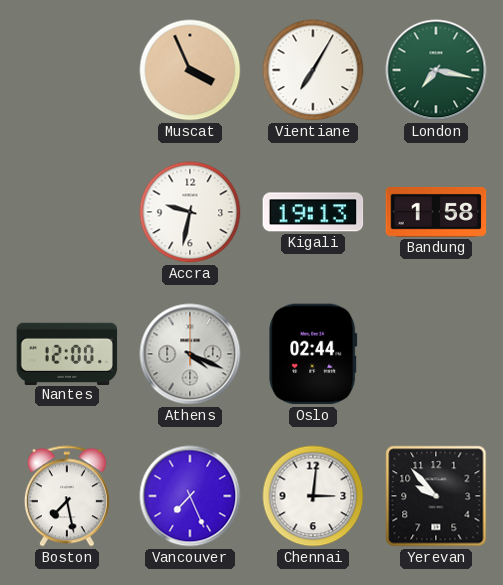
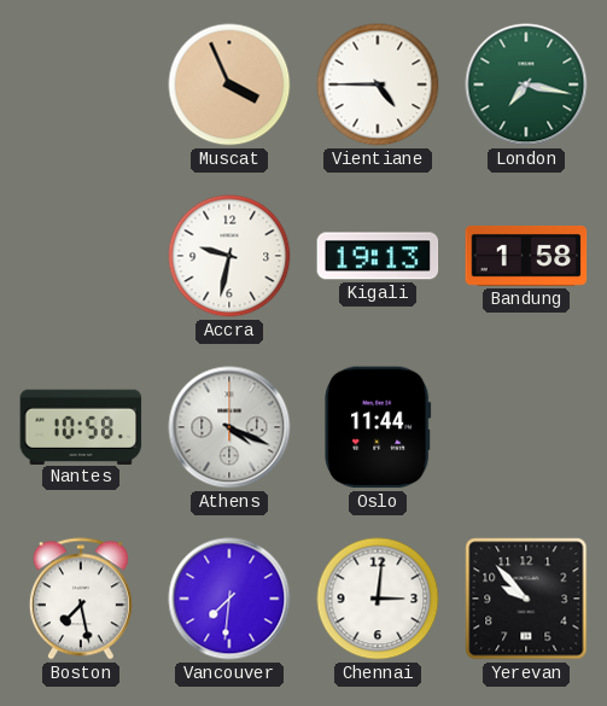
Vientiane: 7:05 -> 4:45 (378, 84)
Nantes: 12:00 -> 10:58 (81, 426)
Oslo: 02:44 -> 11:44 (378, 427)
Vancouver: 7:26 -> 7:31 (229, 599)
